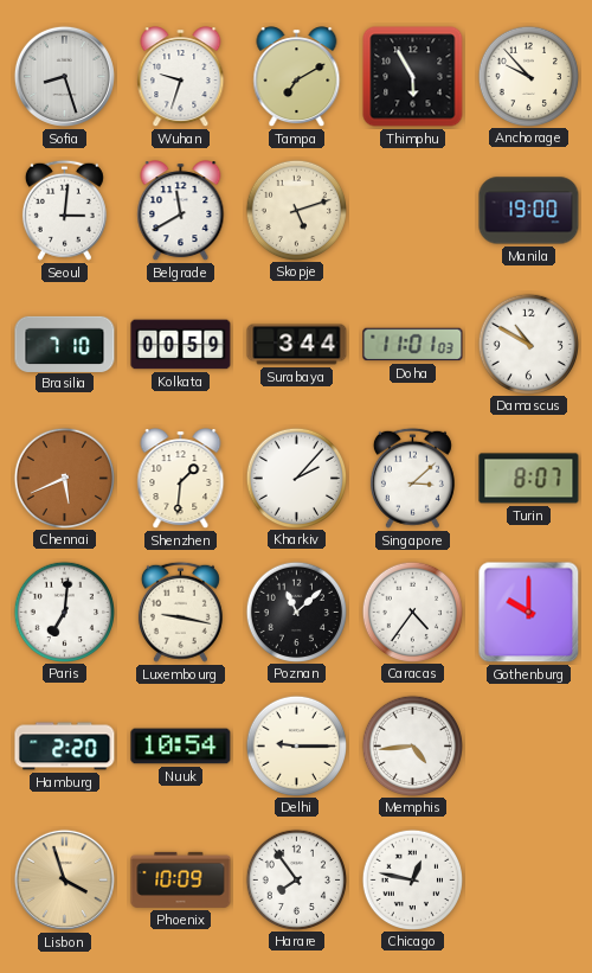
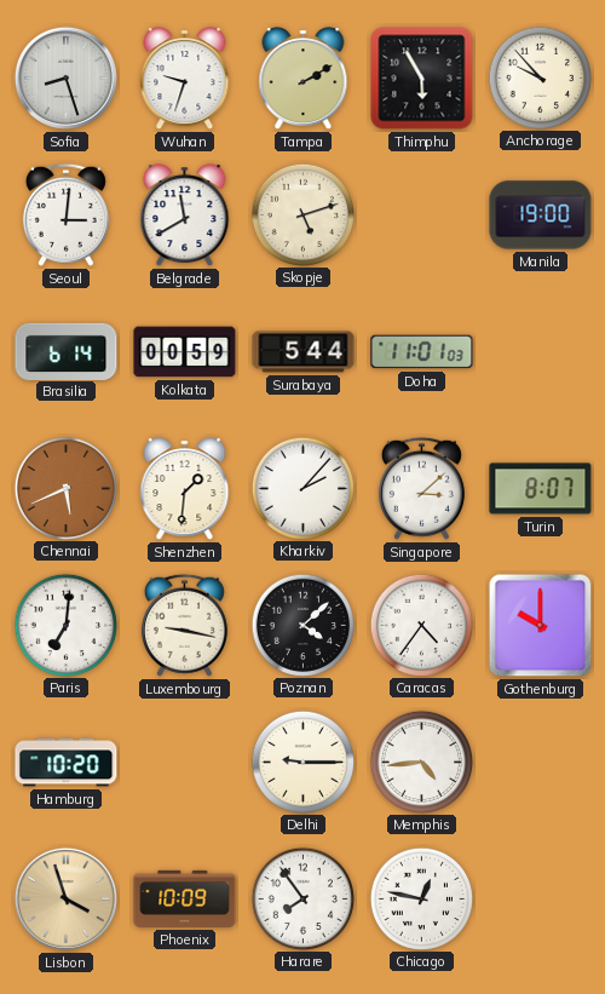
Tampa: 7:10 -> 2:10 (304, 79)
Brasilia: 7:10 -> 6:14 (67, 351)
Surabaya: 3:44 -> 5:44 (304, 352)
Damascus: 10:50 -> none (528, 344)
Poznan: 11:08 -> 4:08 (302, 625)
Hamburg: 2:20 -> 10:20 (67, 763)
Nuuk: 10:54 -> none (181, 747)
